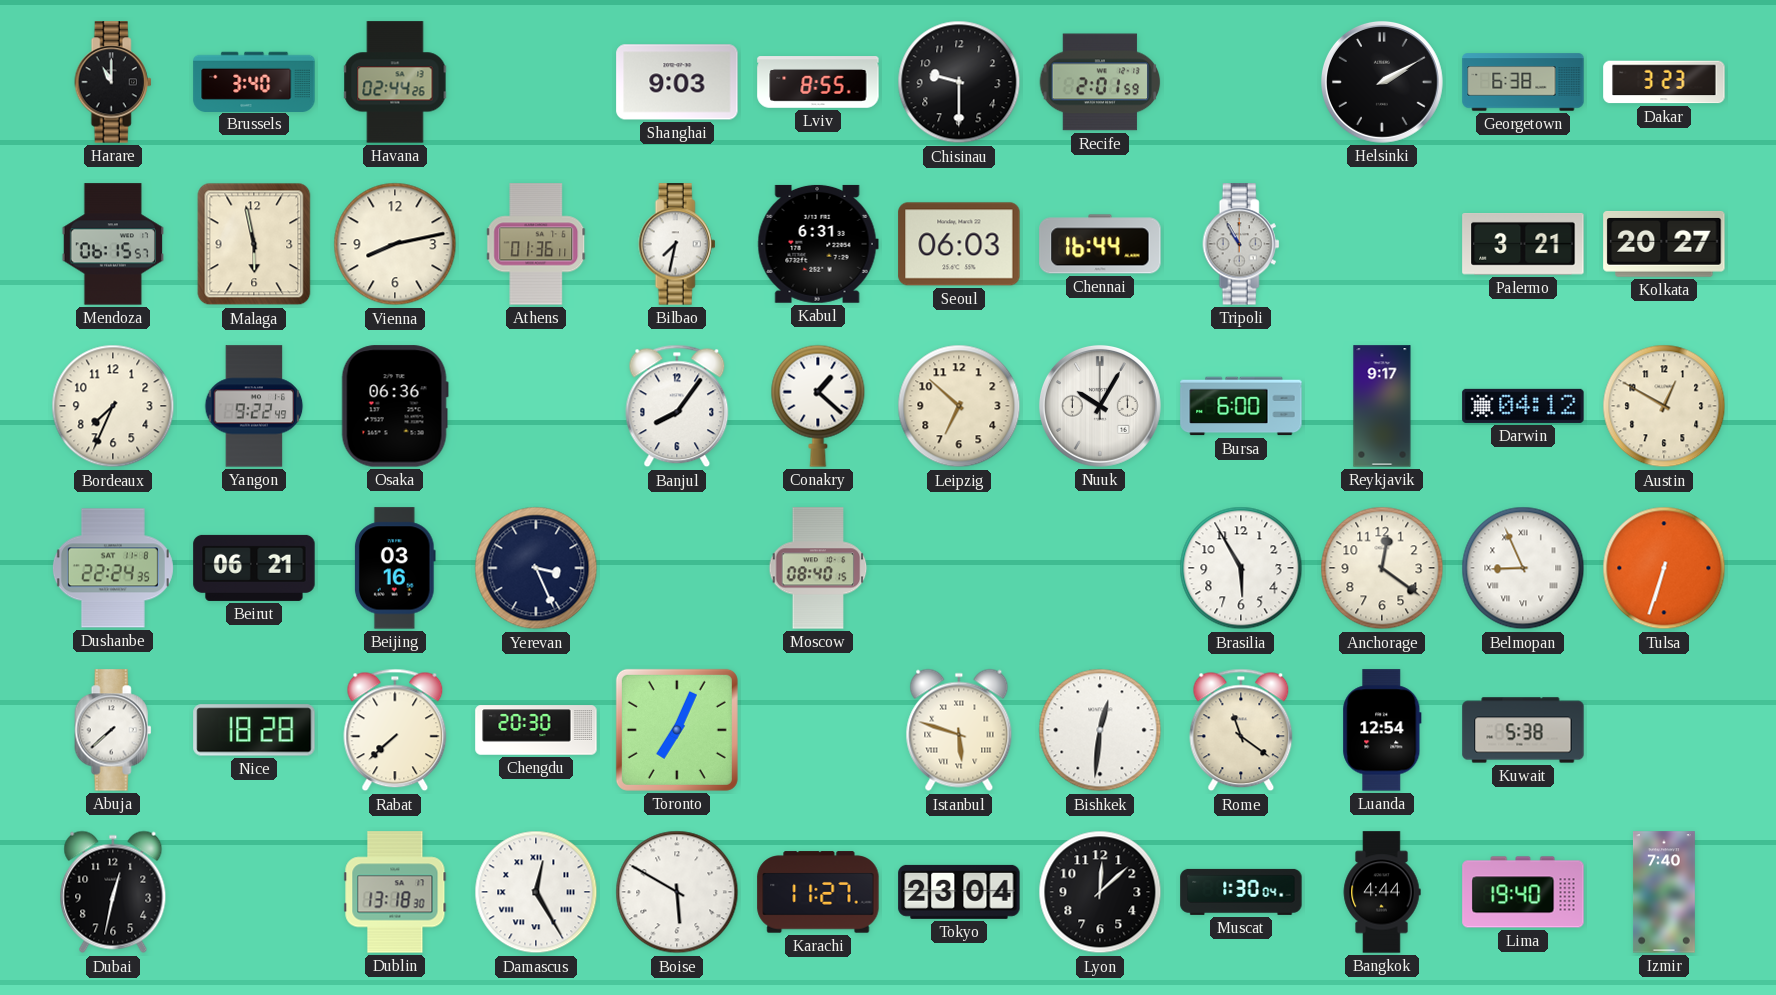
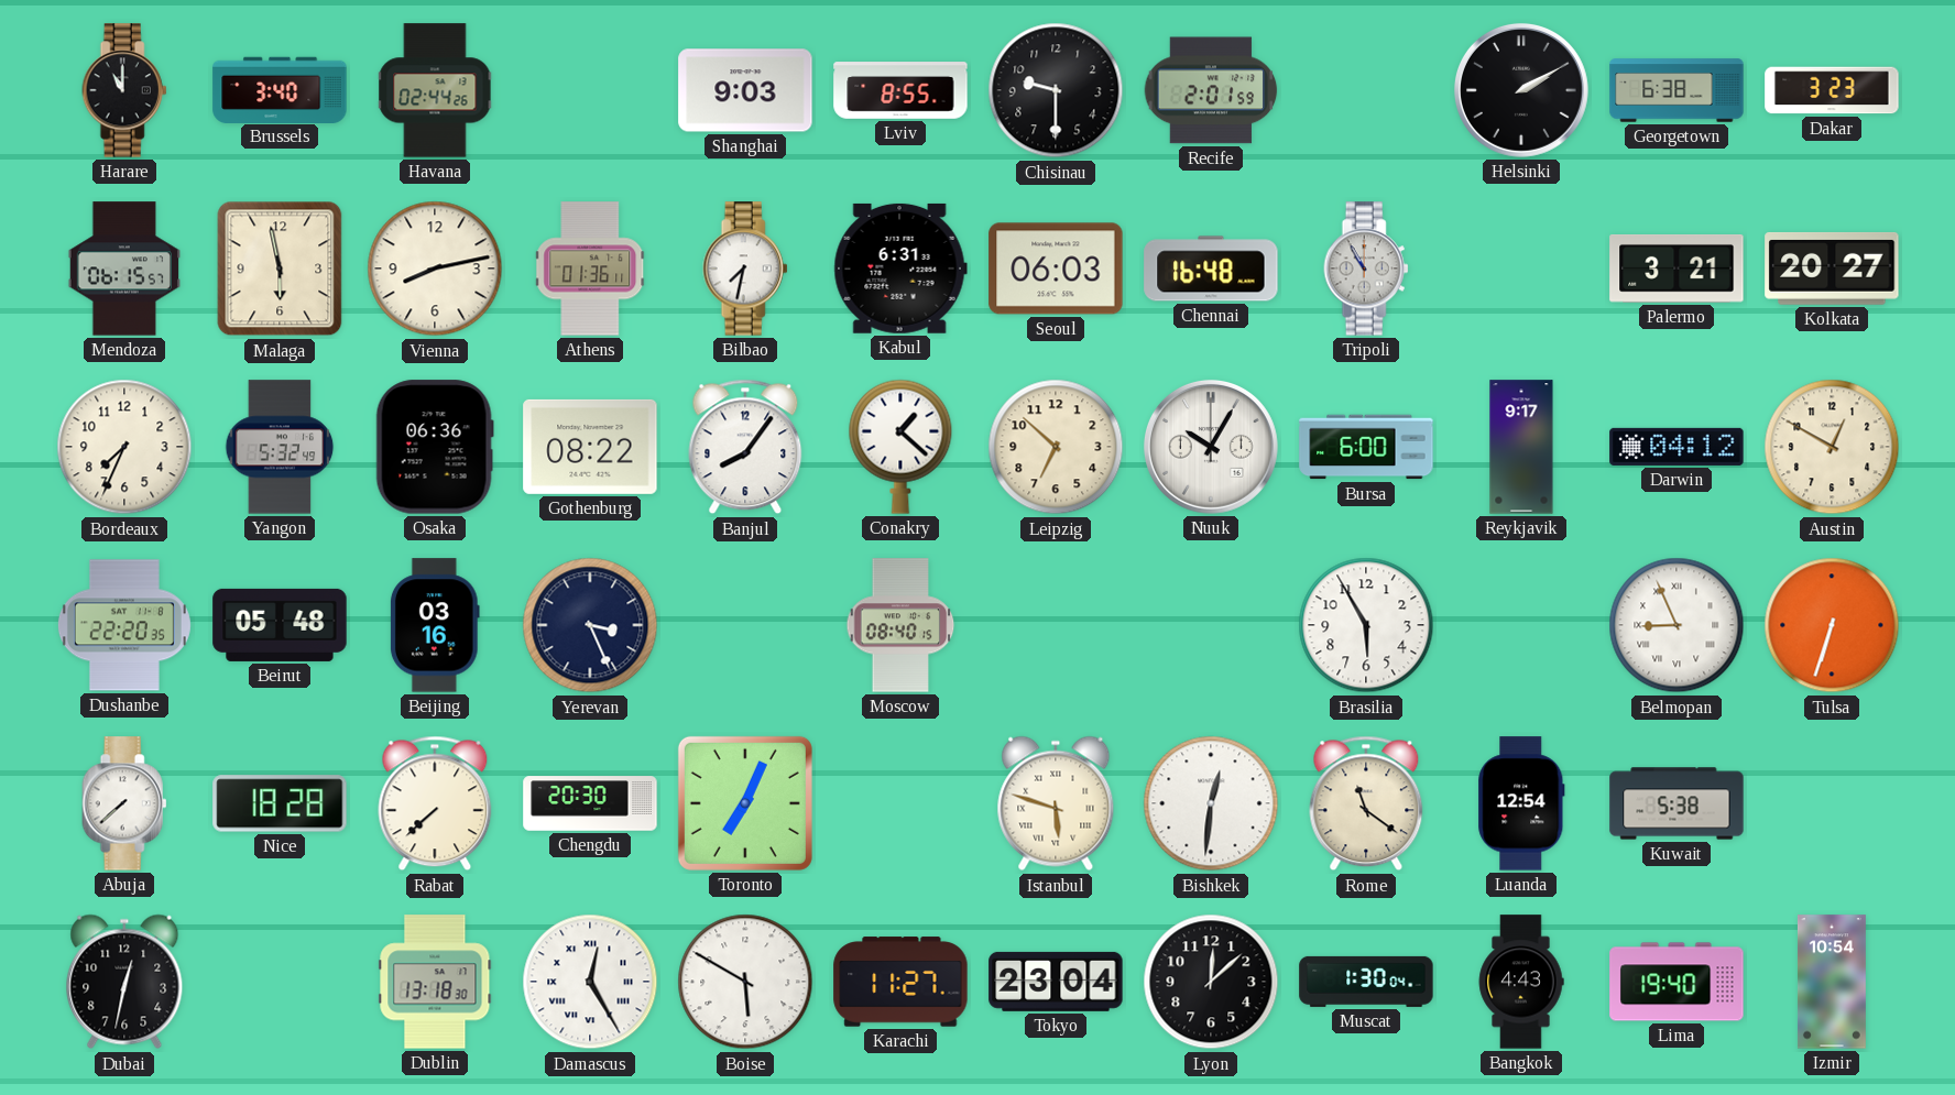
Chennai: 16:44 -> 16:48 (1211, 269)
Yangon: 9:22 -> 5:32 (280, 447)
Gothenburg: none -> 08:22 (590, 447)
Dushanbe: 22:24 -> 22:20 (124, 625)
Beirut: 06:21 -> 05:48 (280, 625)
Anchorage: 12:21 -> none (1382, 568)
Bangkok: 4:44 -> 4:43 (1521, 982)
Izmir: 7:40 -> 10:54 (1832, 982)
